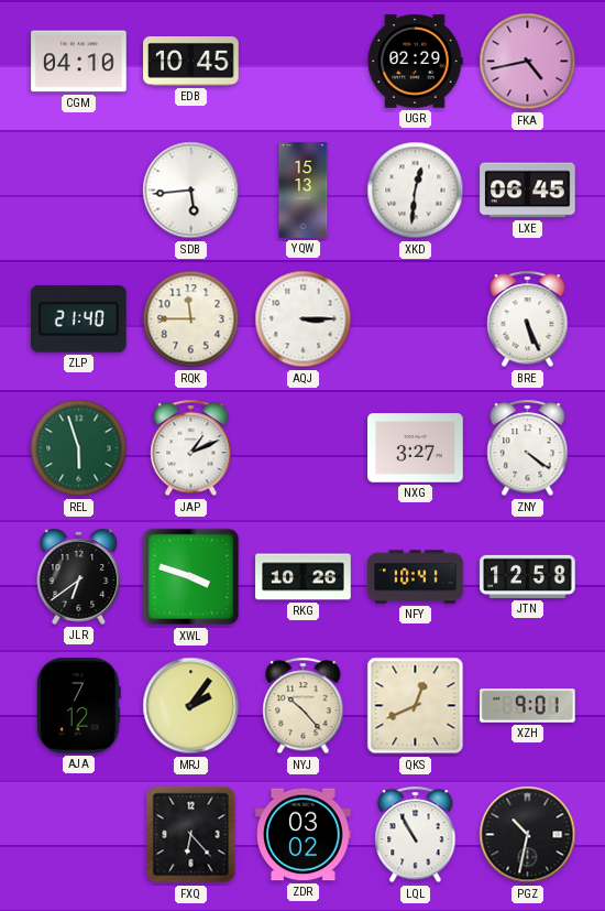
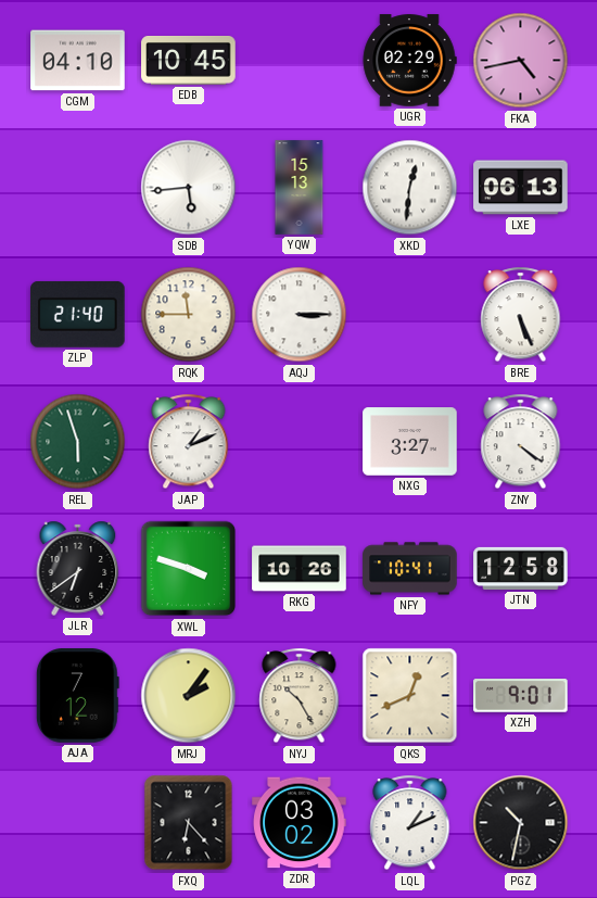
LXE: 06:45 -> 06:13 (521, 188)
NYJ: 10:23 -> 10:25 (300, 696)
LQL: 10:55 -> 1:11 (410, 823)
